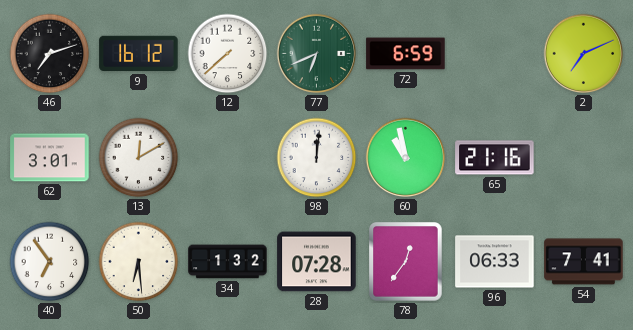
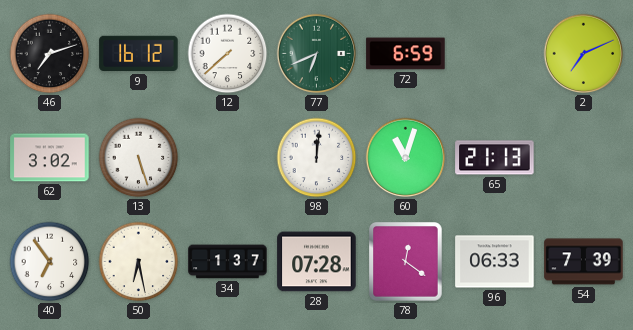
62: 3:01 -> 3:02 (50, 158)
13: 12:10 -> 5:27 (139, 158)
60: 10:58 -> 11:03 (406, 158)
65: 21:16 -> 21:13 (495, 158)
50: 6:29 -> 6:28 (139, 262)
34: 1:32 -> 1:37 (228, 262)
78: 12:36 -> 12:21 (406, 262)
54: 7:41 -> 7:39 (584, 262)
